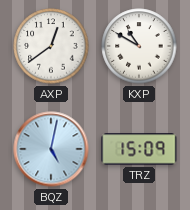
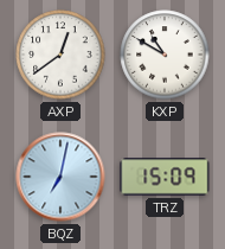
BQZ: 5:02 -> 7:02 (60, 177)
